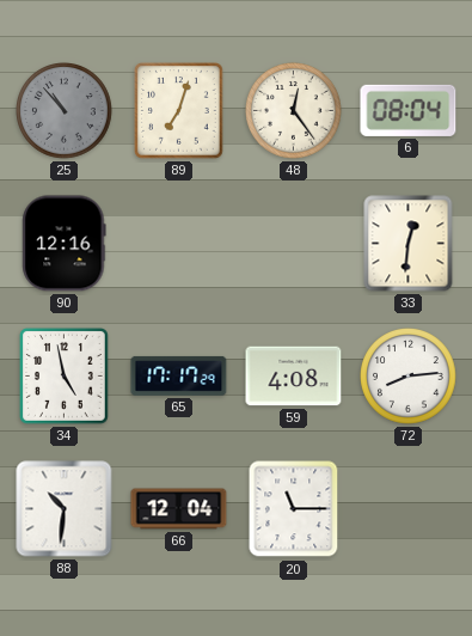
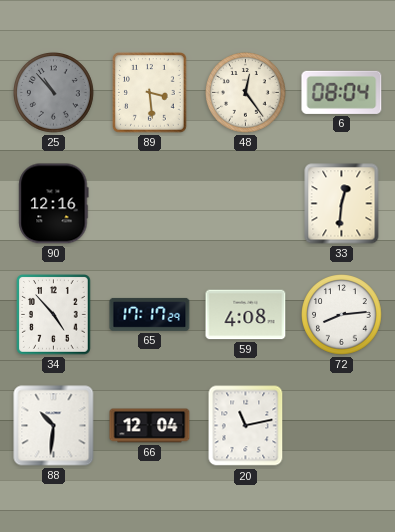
89: 7:03 -> 3:29 (150, 93)
34: 4:58 -> 4:53 (54, 315)
20: 11:15 -> 11:13 (246, 426)
